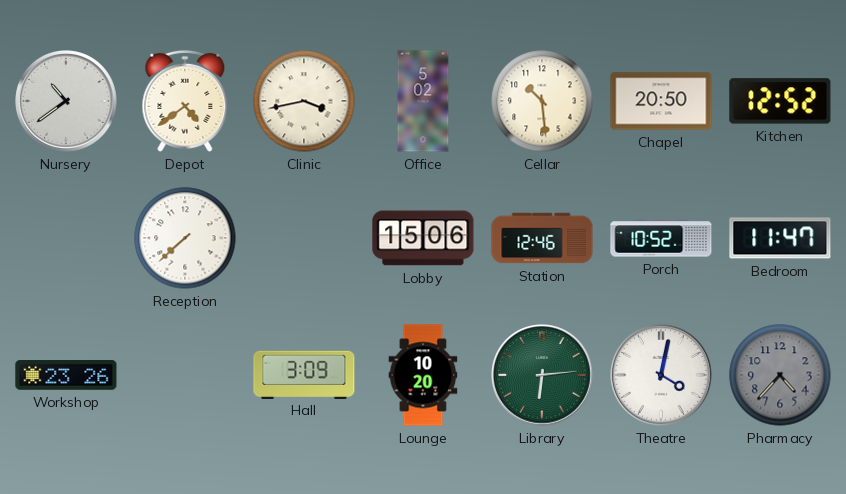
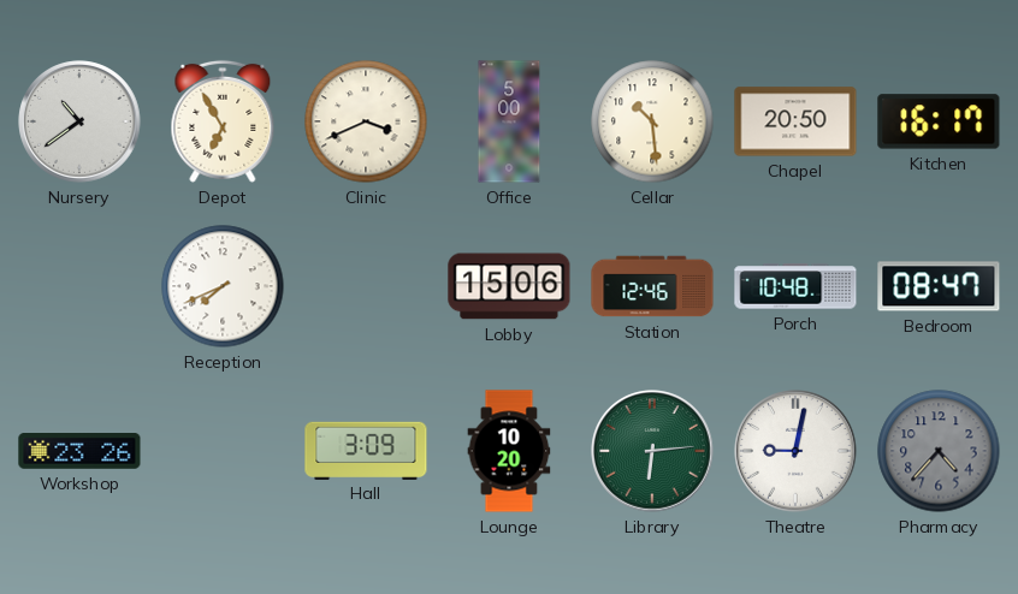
Depot: 4:39 -> 6:55 (223, 121)
Clinic: 3:43 -> 3:41 (366, 121)
Office: 5:02 -> 5:00 (509, 121)
Kitchen: 12:52 -> 16:17 (939, 121)
Reception: 7:38 -> 7:41 (223, 286)
Porch: 10:52 -> 10:48 (795, 286)
Bedroom: 11:47 -> 08:47 (939, 286)
Theatre: 4:02 -> 9:02 (795, 451)
